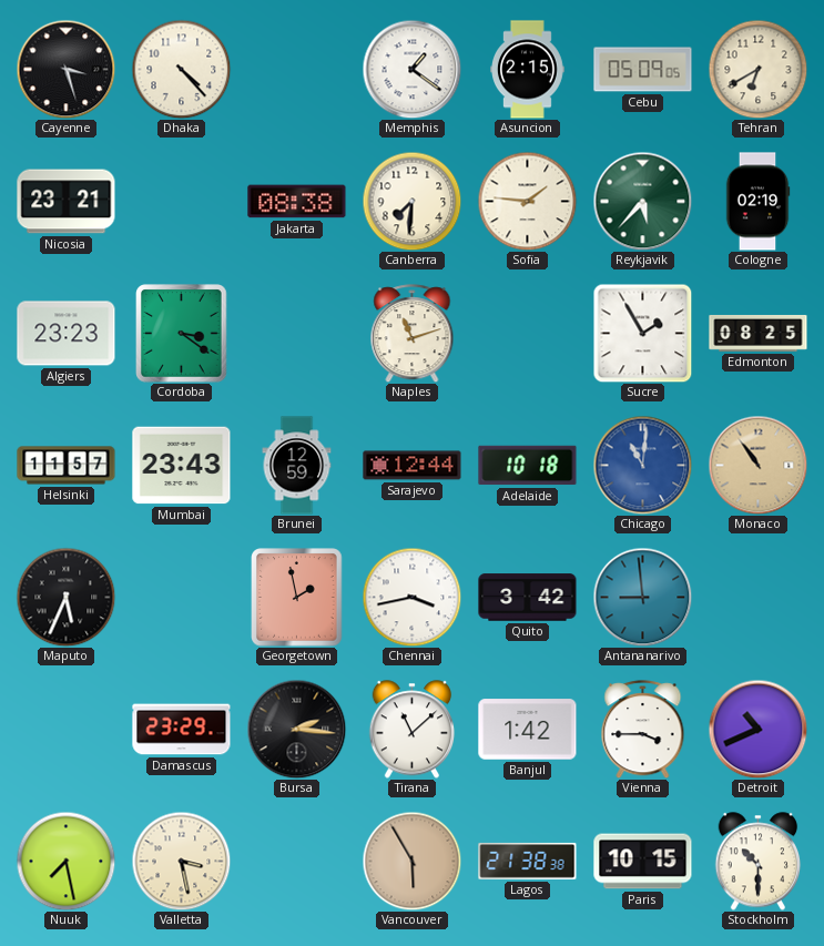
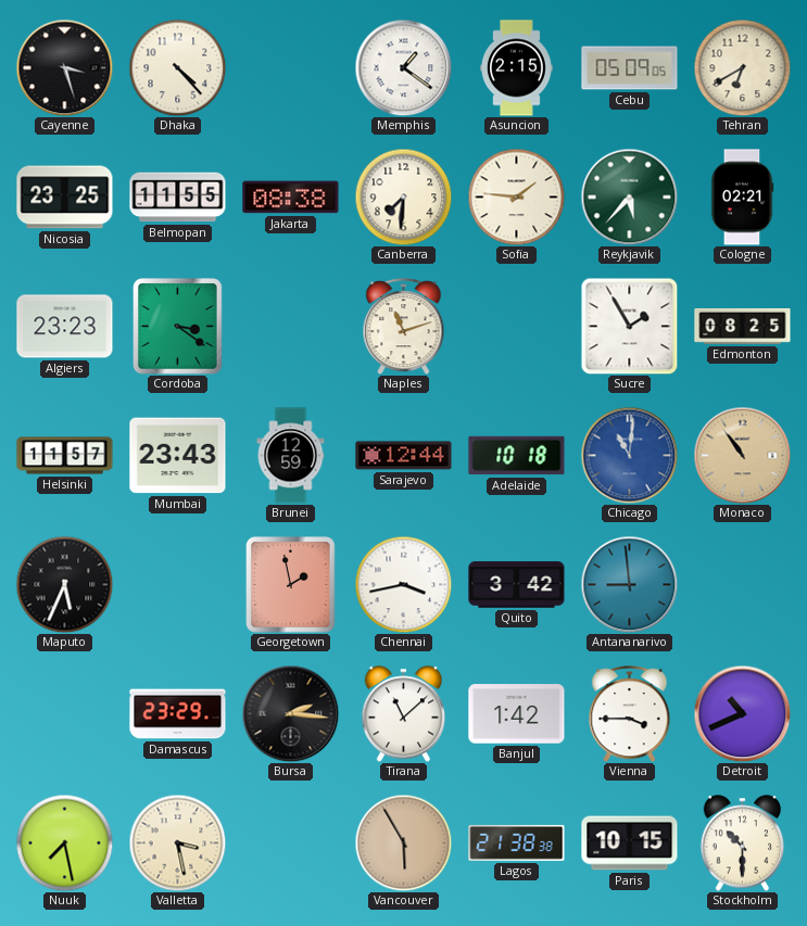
Nicosia: 23:21 -> 23:25 (65, 198)
Belmopan: none -> 11:55 (178, 198)
Cologne: 02:19 -> 02:21 (742, 198)
